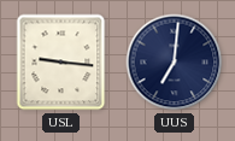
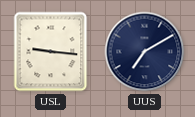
UUS: 7:01 -> 7:10 (145, 52)
